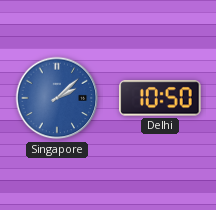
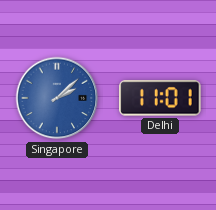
Delhi: 10:50 -> 11:01 (160, 98)
